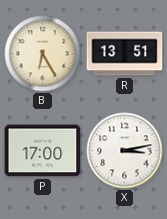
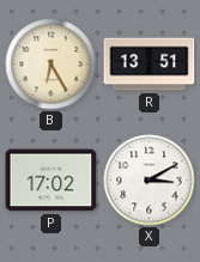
P: 17:00 -> 17:02 (51, 181)
X: 3:13 -> 3:10 (150, 181)
